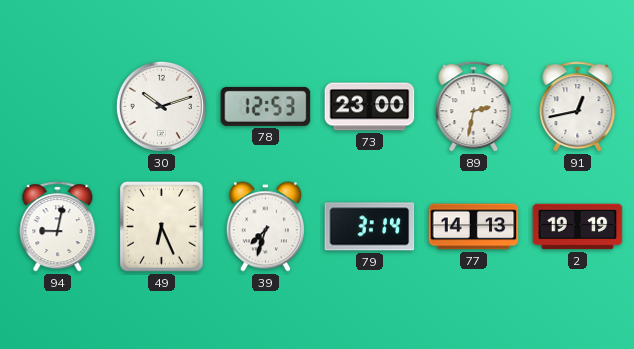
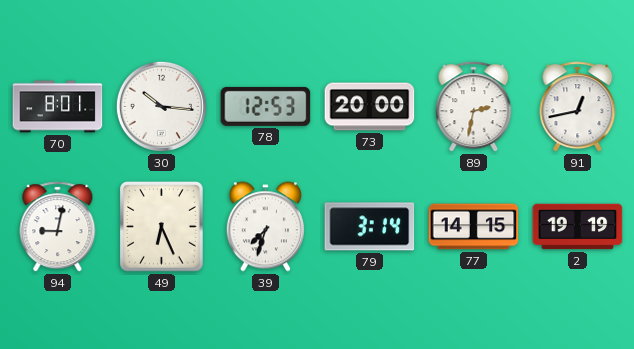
70: none -> 8:01 (58, 107)
30: 10:12 -> 10:16 (161, 106)
73: 23:00 -> 20:00 (370, 107)
77: 14:13 -> 14:15 (474, 227)
